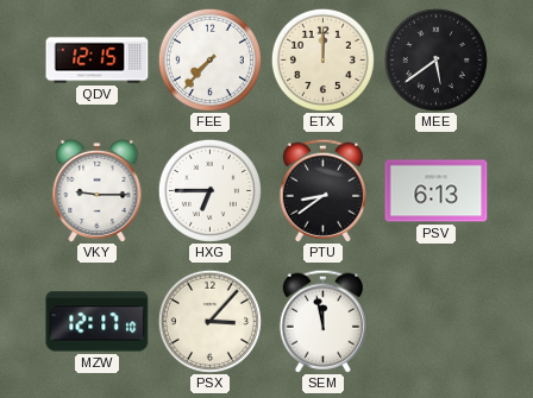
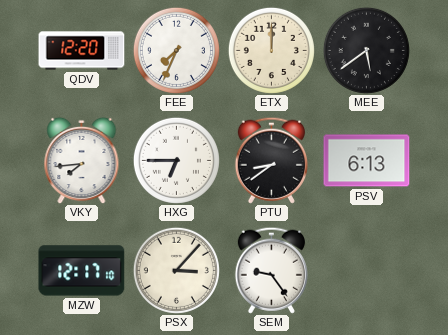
QDV: 12:15 -> 12:20 (82, 51)
FEE: 7:37 -> 7:34 (176, 50)
VKY: 9:15 -> 7:44 (82, 160)
SEM: 11:58 -> 9:24 (271, 270)
